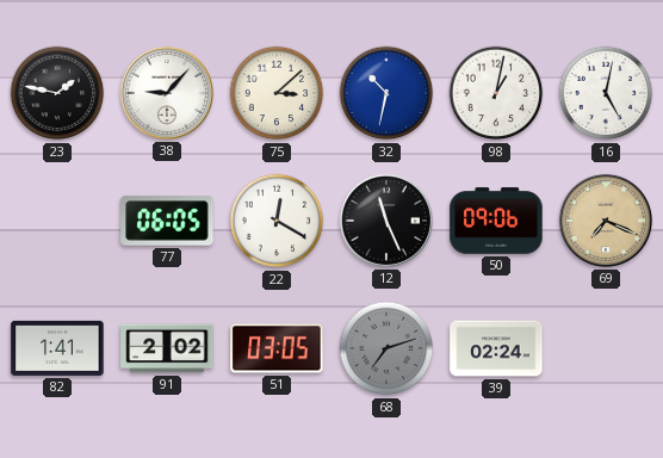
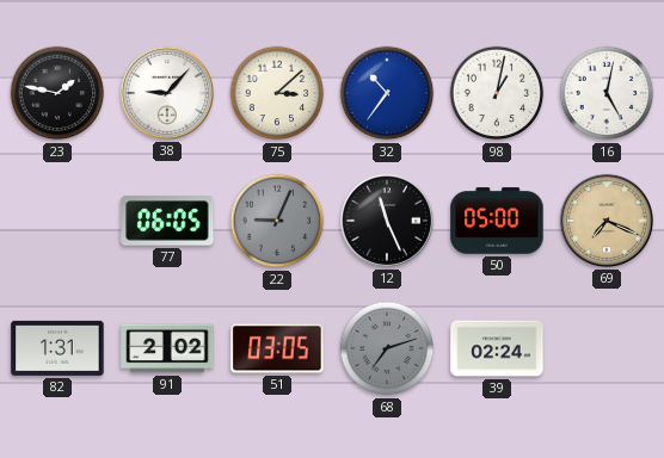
32: 10:32 -> 10:36 (387, 93)
22: 12:20 -> 9:04 (277, 221)
22 dial: white -> grey (277, 221)
50: 09:06 -> 05:00 (497, 221)
82: 1:41 -> 1:31 (57, 348)
